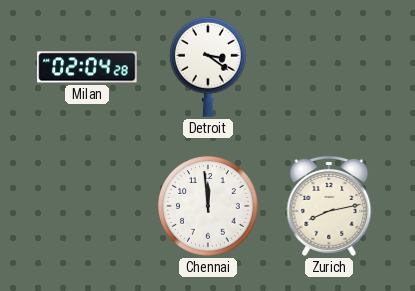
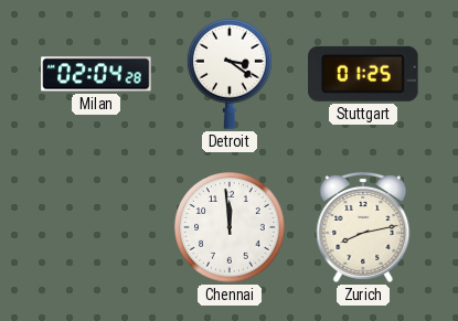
Stuttgart: none -> 01:25 (363, 74)
